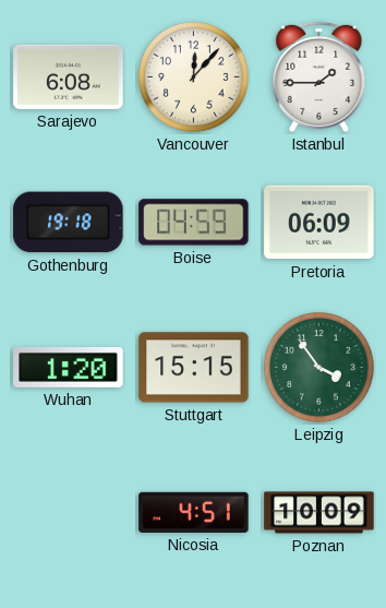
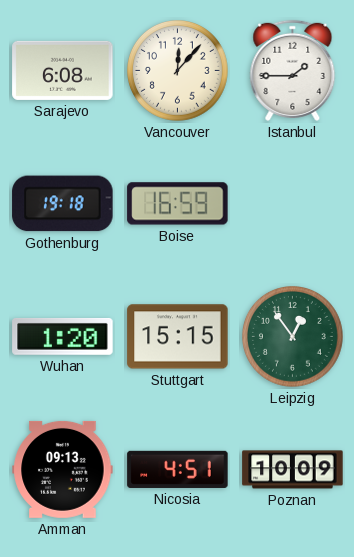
Boise: 04:59 -> 16:59 (178, 204)
Pretoria: 06:09 -> none (319, 223)
Leipzig: 3:54 -> 12:54 (293, 337)
Amman: none -> 09:13 (63, 469)
